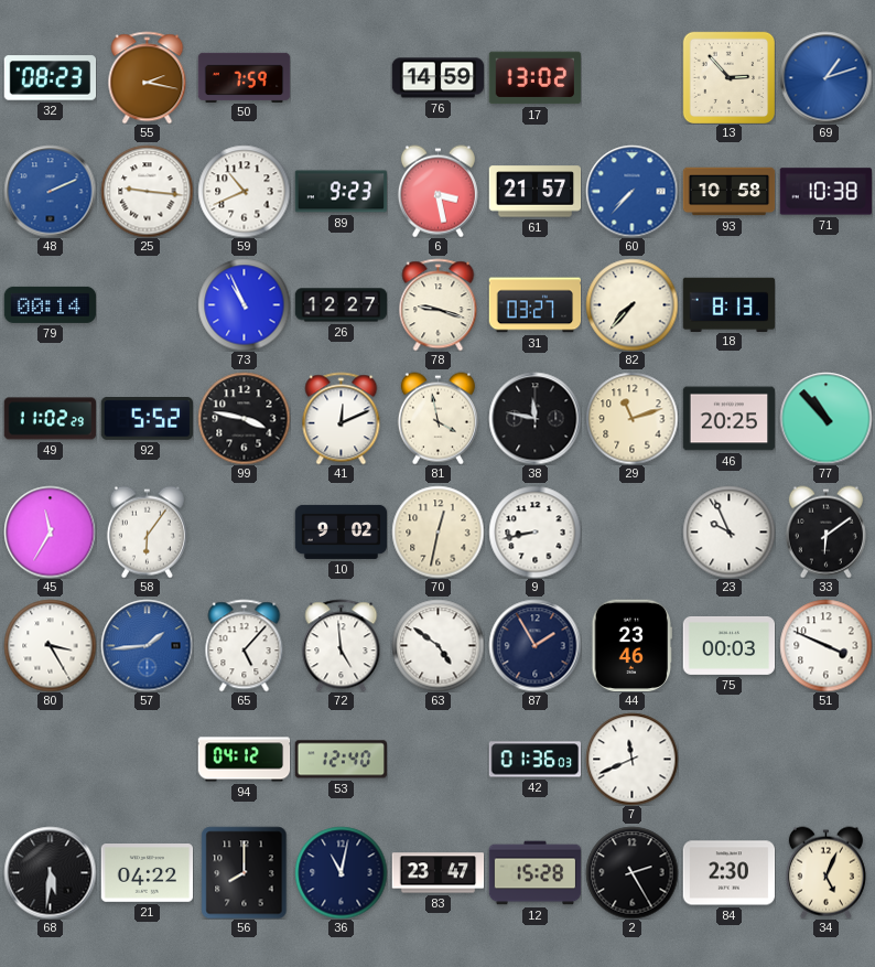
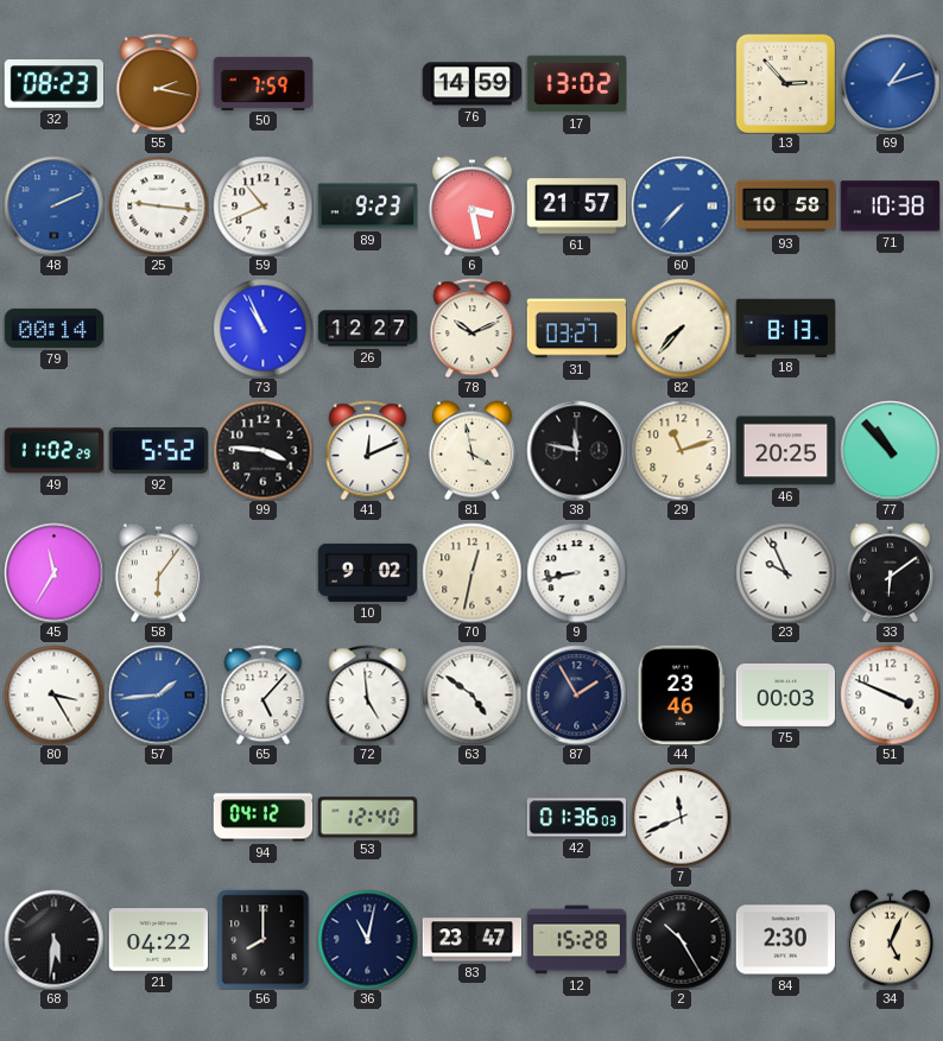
78: 9:18 -> 10:11 (473, 328)
99: 3:47 -> 3:46 (262, 450)
2: 2:25 -> 10:25 (681, 939)
